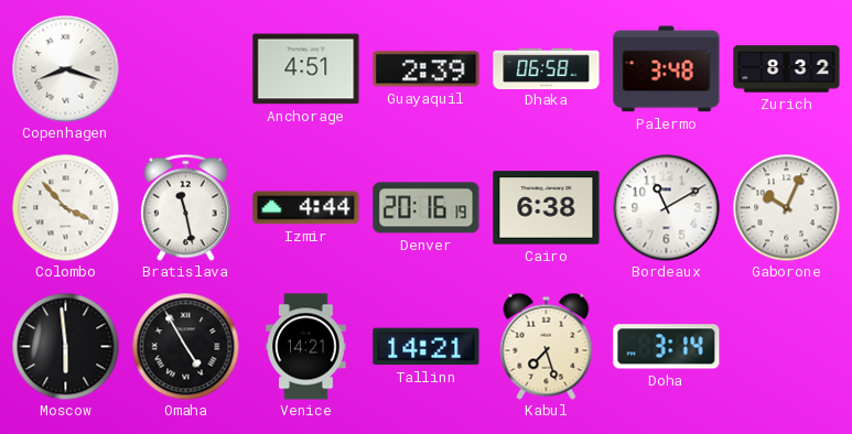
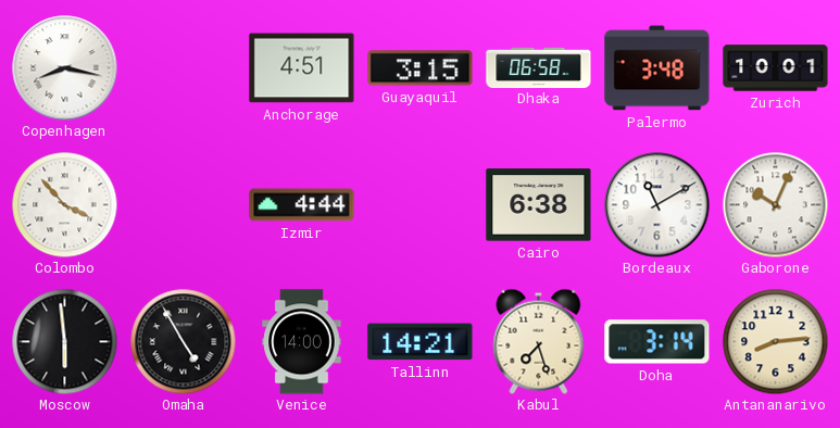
Copenhagen: 8:18 -> 8:17 (65, 68)
Guayaquil: 2:39 -> 3:15 (421, 68)
Zurich: 8:32 -> 10:01 (776, 68)
Bratislava: 11:28 -> none (186, 207)
Denver: 20:16 -> none (427, 208)
Venice: 14:21 -> 14:00 (302, 342)
Antananarivo: none -> 8:14 (775, 341)
